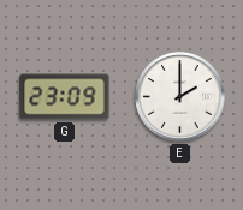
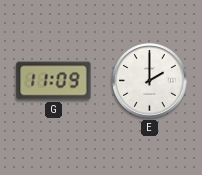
G: 23:09 -> 11:09 (54, 81)
